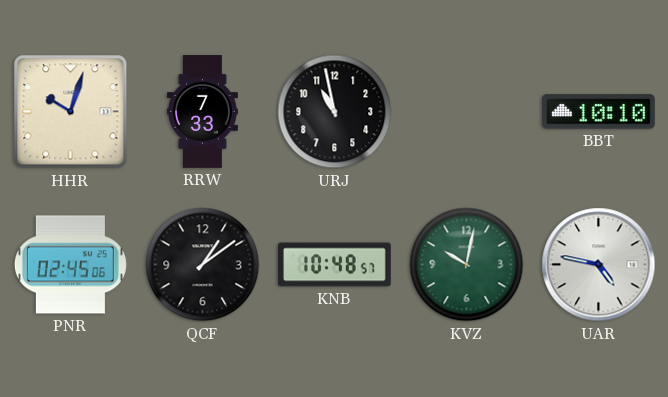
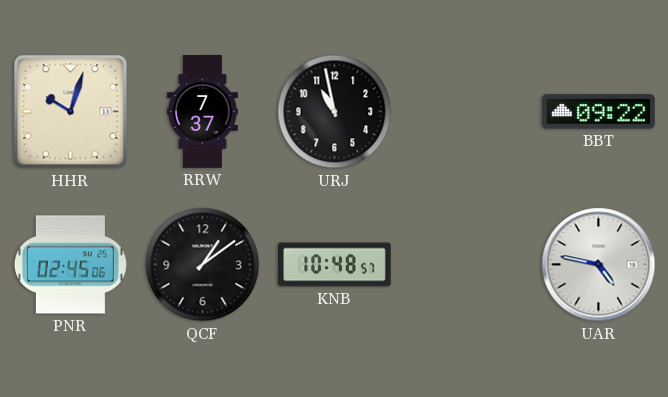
RRW: 7:33 -> 7:37 (202, 112)
BBT: 10:10 -> 09:22 (599, 112)
KVZ: 10:02 -> none (467, 265)
